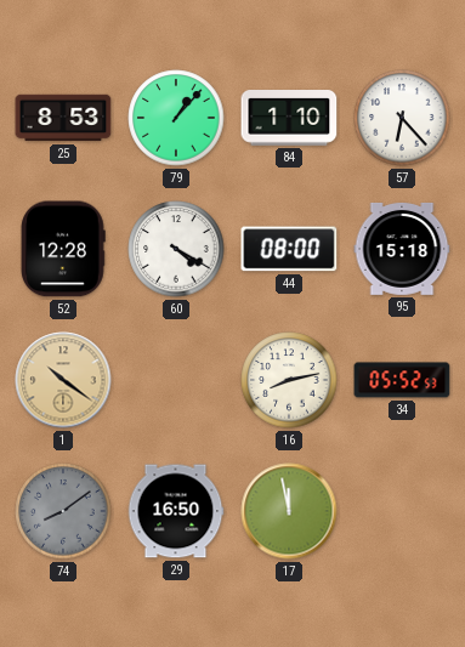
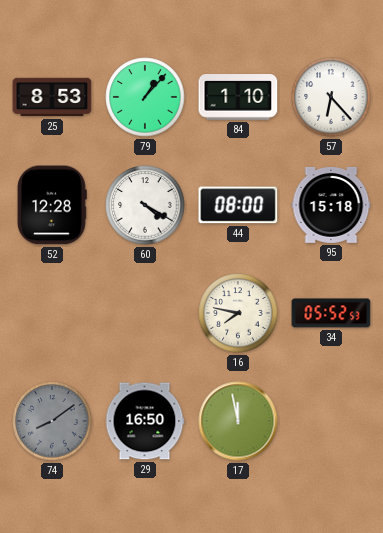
1: 10:21 -> none (63, 380)
16: 8:13 -> 7:47 (238, 313)
